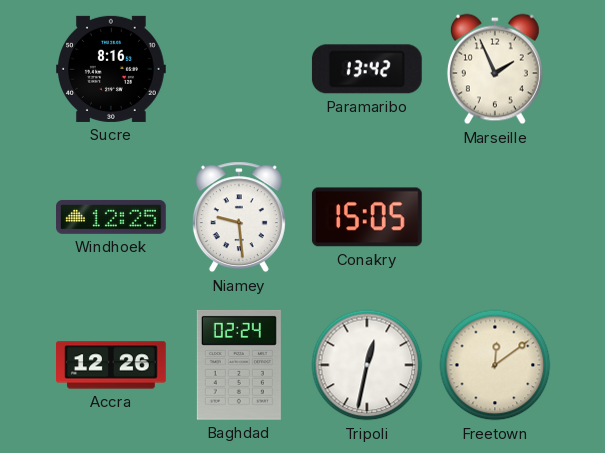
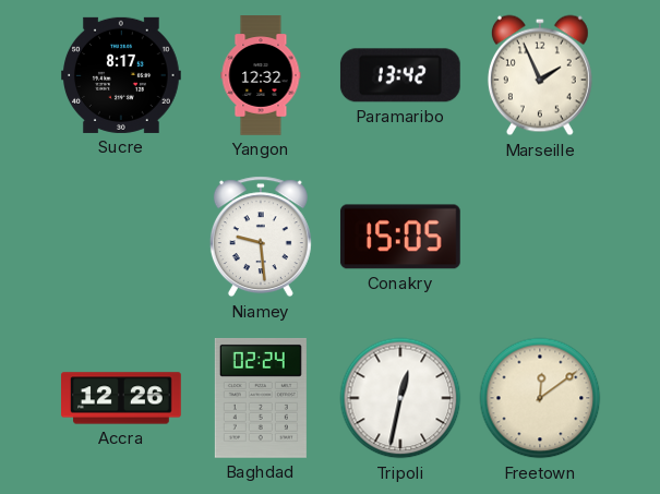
Sucre: 8:16 -> 8:17 (122, 75)
Yangon: none -> 12:32 (261, 75)
Windhoek: 12:25 -> none (112, 217)
